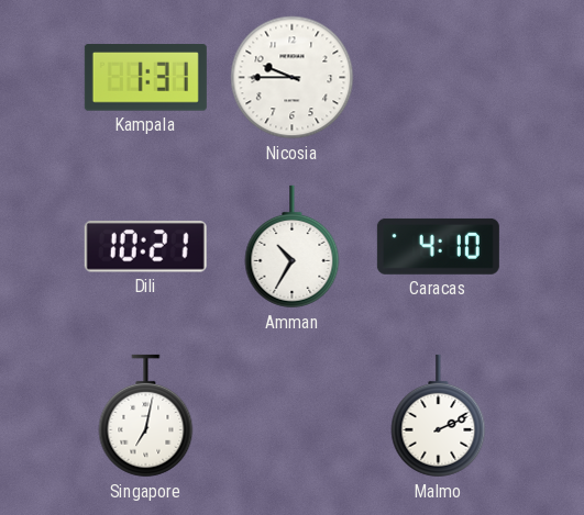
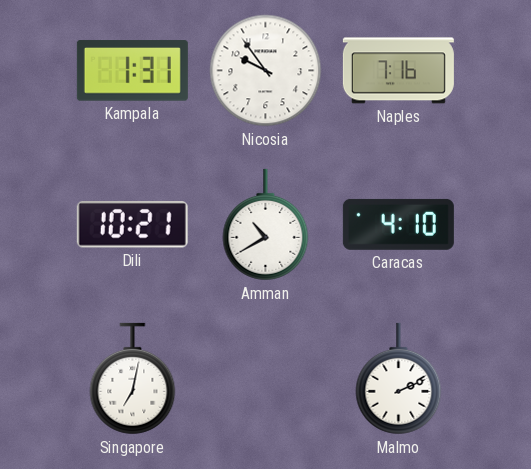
Nicosia: 9:45 -> 9:54 (266, 71)
Naples: none -> 7:16 (398, 71)
Amman: 10:35 -> 10:40 (266, 225)
